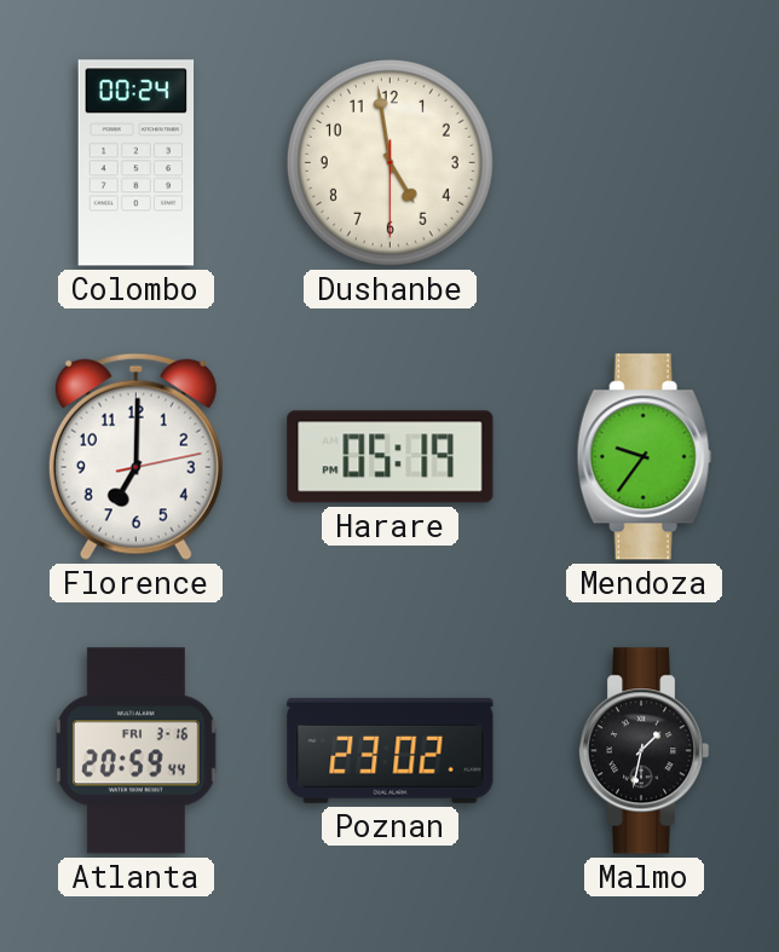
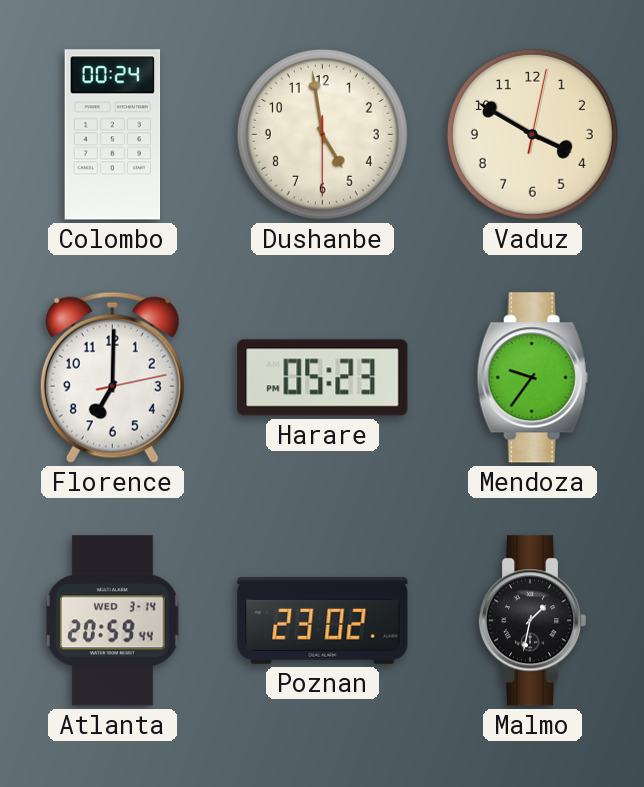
Vaduz: none -> 3:50 (532, 134)
Harare: 05:19 -> 05:23 (323, 378)
Atlanta date: FRI 3-16 -> WED 3-14 (112, 621)
